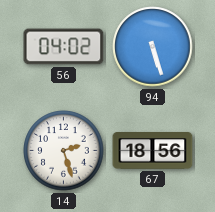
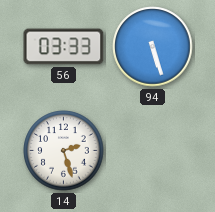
56: 04:02 -> 03:33 (64, 47)
67: 18:56 -> none (153, 151)
